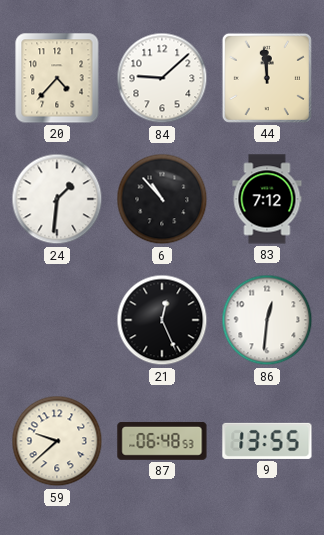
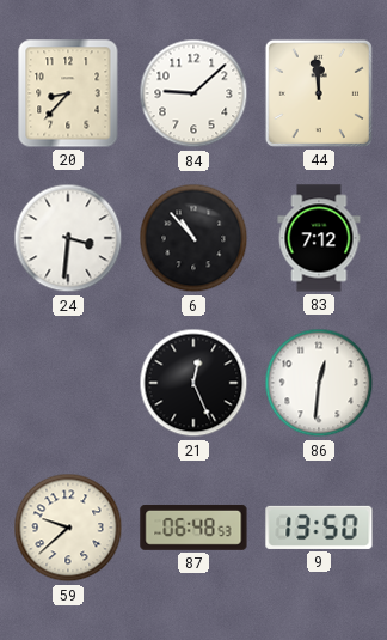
20: 4:37 -> 8:37 (68, 93)
24: 1:31 -> 3:31 (68, 238)
9: 13:55 -> 13:50 (319, 528)
